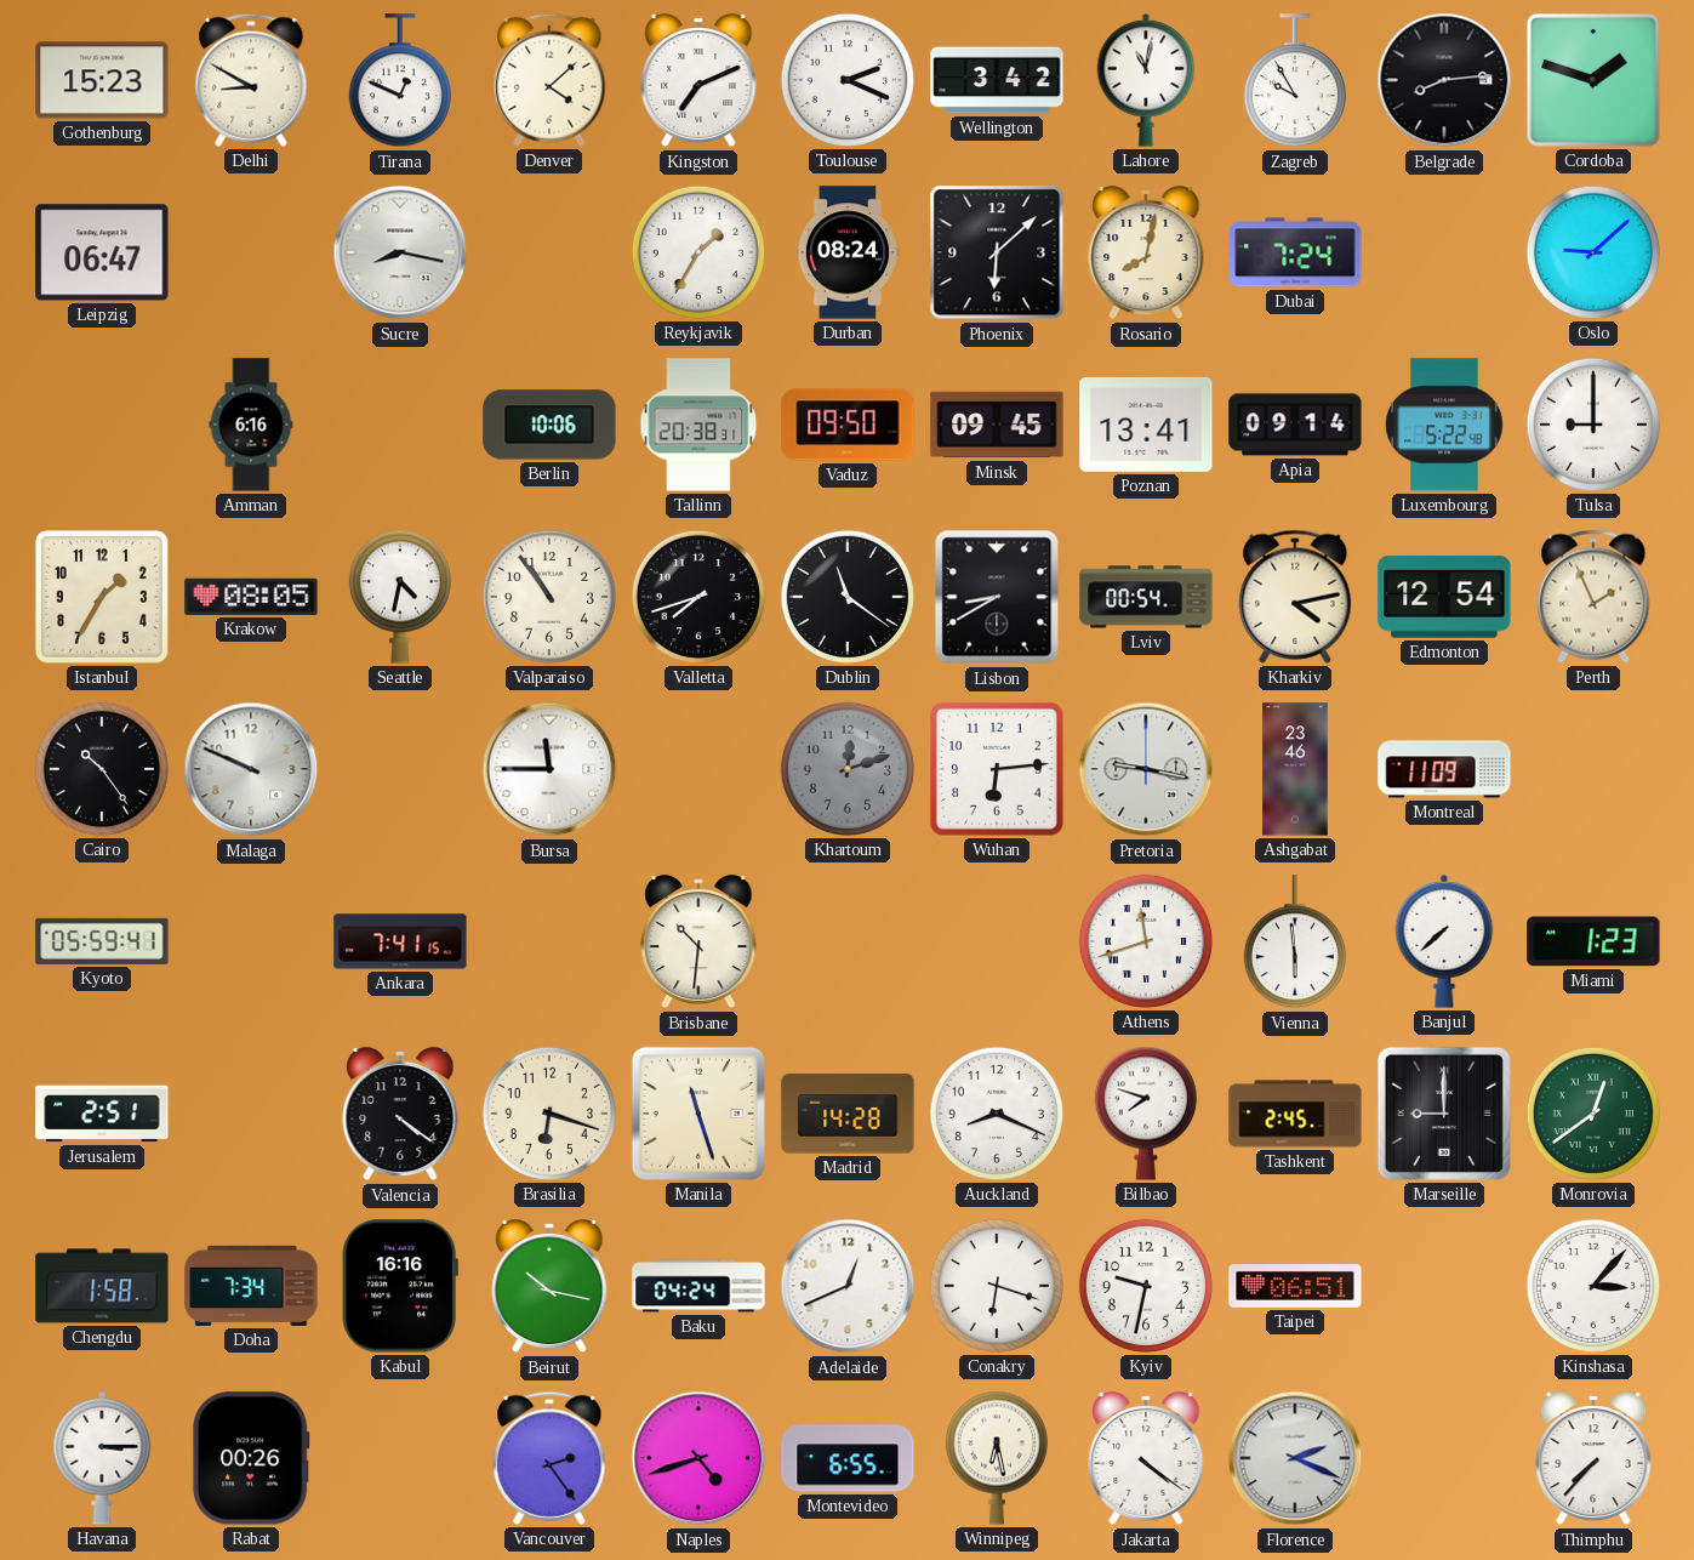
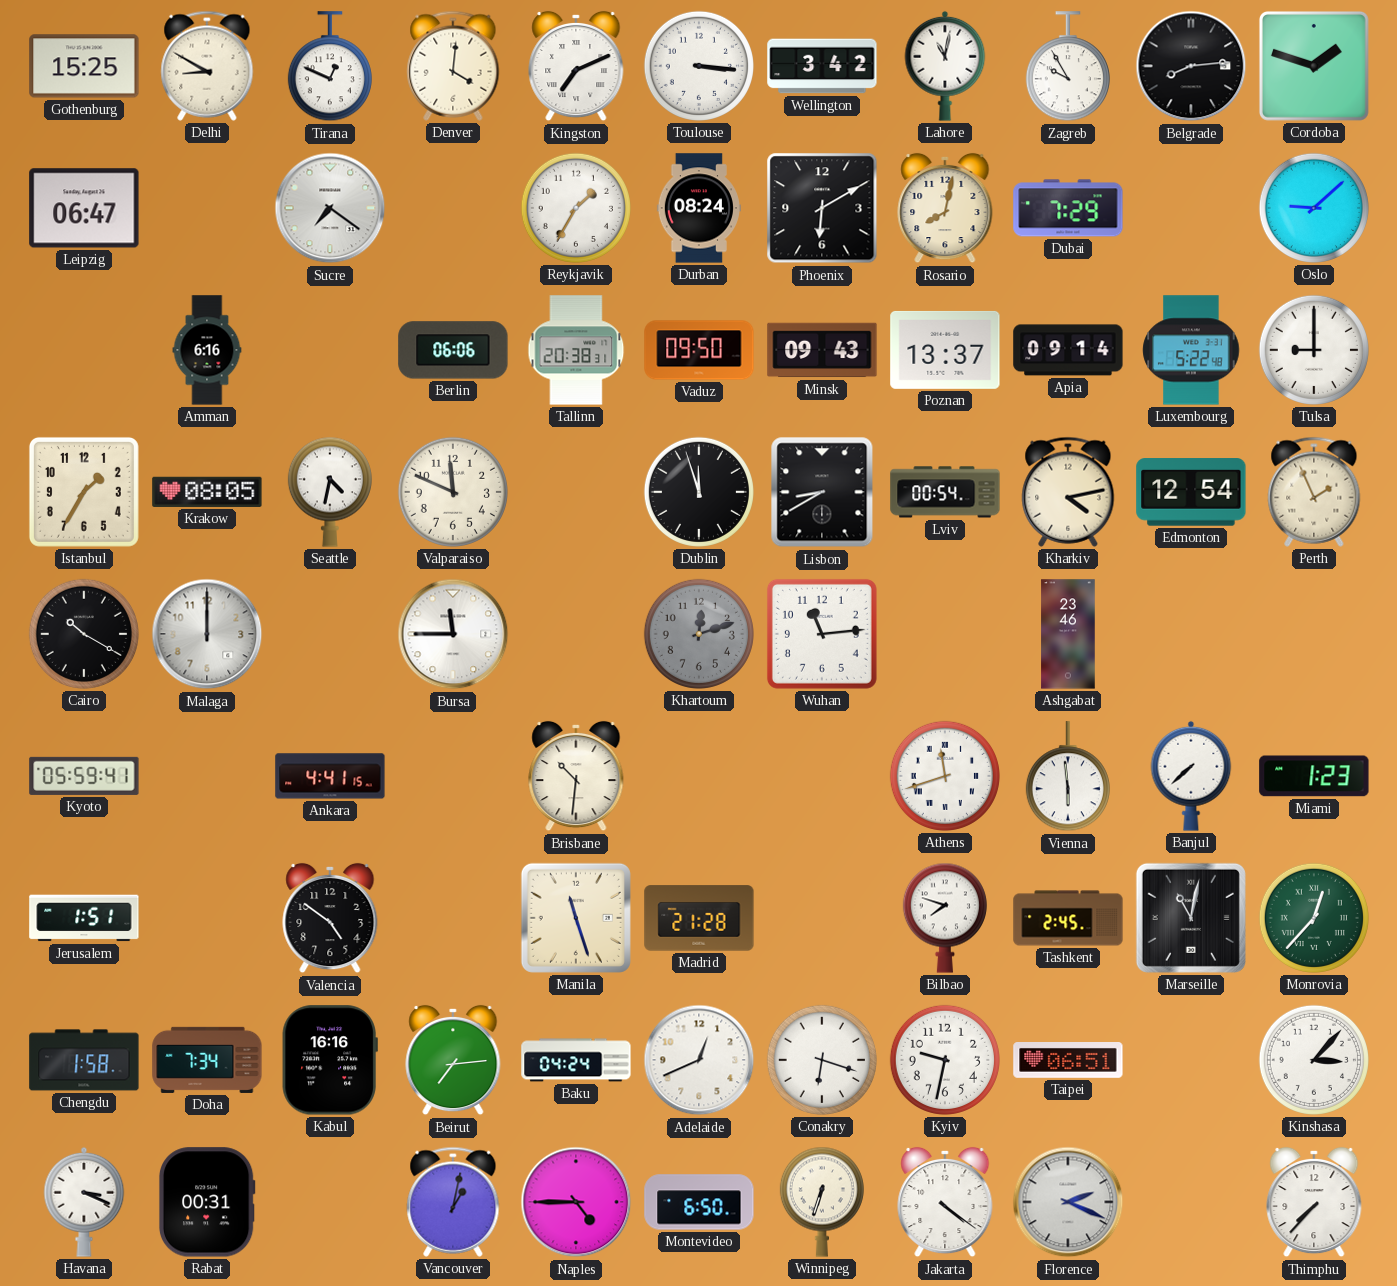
Gothenburg: 15:23 -> 15:25 (84, 66)
Denver: 4:08 -> 4:01 (453, 66)
Toulouse: 2:19 -> 3:16 (699, 66)
Sucre: 8:17 -> 7:21 (330, 208)
Phoenix: 6:08 -> 6:10 (822, 208)
Dubai: 7:24 -> 7:29 (1068, 208)
Berlin: 10:06 -> 06:06 (453, 350)
Minsk: 09:45 -> 09:43 (822, 350)
Poznan: 13:41 -> 13:37 (945, 350)
Valparaiso: 10:54 -> 11:49 (453, 492)
Valletta: 7:42 -> none (698, 597)
Dublin: 11:21 -> 11:57 (699, 492)
Cairo: 10:24 -> 10:20 (84, 634)
Malaga: 9:49 -> 12:00 (207, 634)
Wuhan: 6:14 -> 11:14 (822, 634)
Pretoria: 9:17 -> none (1146, 769)
Montreal: 11:09 -> none (1444, 769)
Ankara: 7:41 -> 4:41 (330, 776)
Jerusalem: 2:51 -> 1:51 (84, 918)
Valencia: 4:21 -> 4:51 (330, 918)
Brasilia: 6:18 -> none (549, 1114)
Madrid: 14:28 -> 21:28 (699, 918)
Auckland: 8:19 -> none (997, 1114)
Marseille: 9:00 -> 11:02 (1191, 918)
Monrovia: 12:39 -> 12:37 (1314, 918)
Beirut: 10:17 -> 7:14 (453, 1060)
Havana: 3:15 -> 3:19 (84, 1202)
Rabat: 00:26 -> 00:31 (207, 1202)
Vancouver: 2:24 -> 1:02 (453, 1202)
Naples: 4:42 -> 4:45 (576, 1202)
Montevideo: 6:55 -> 6:50 (699, 1202)
Winnipeg: 6:28 -> 6:33 (822, 1202)
